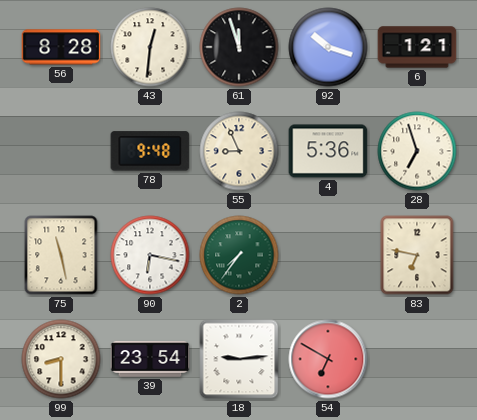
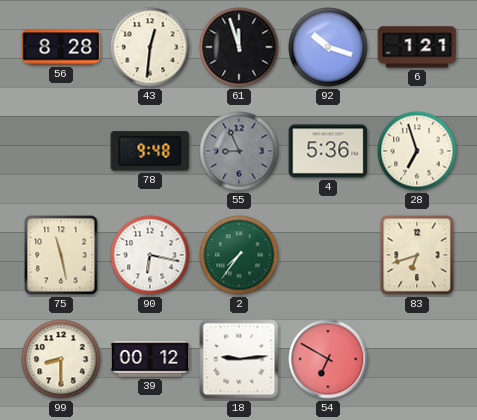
55 dial: cream -> grey (239, 151)
83: 6:47 -> 6:42 (417, 255)
39: 23:54 -> 00:12 (150, 359)
